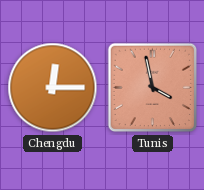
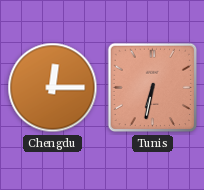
Tunis: 3:58 -> 6:32 (153, 88)
